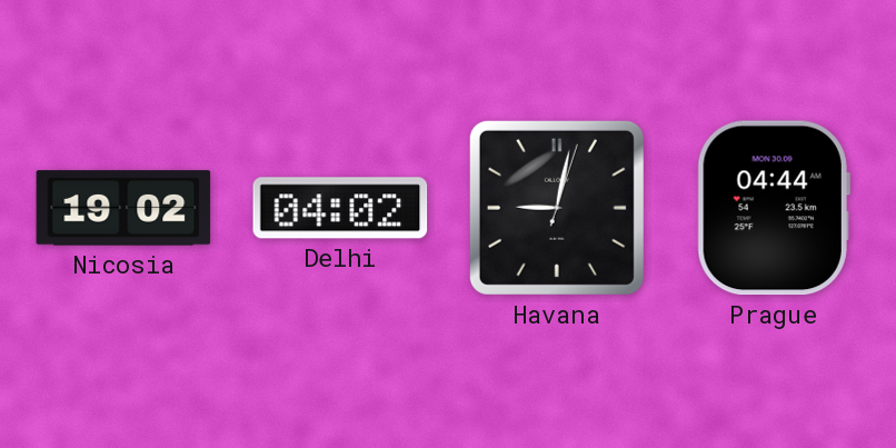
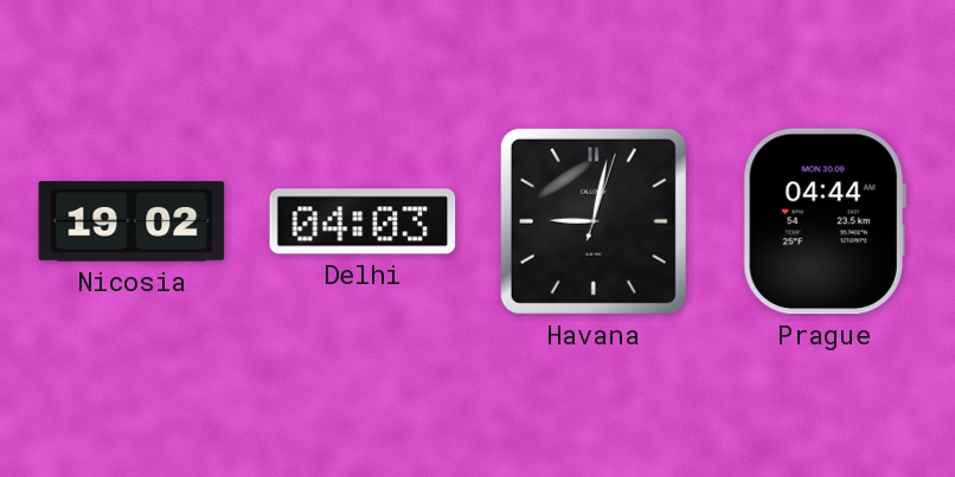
Delhi: 04:02 -> 04:03 (363, 221)
